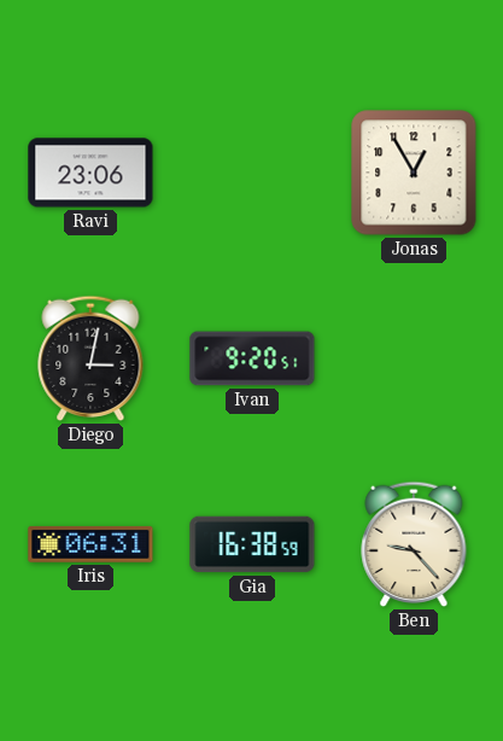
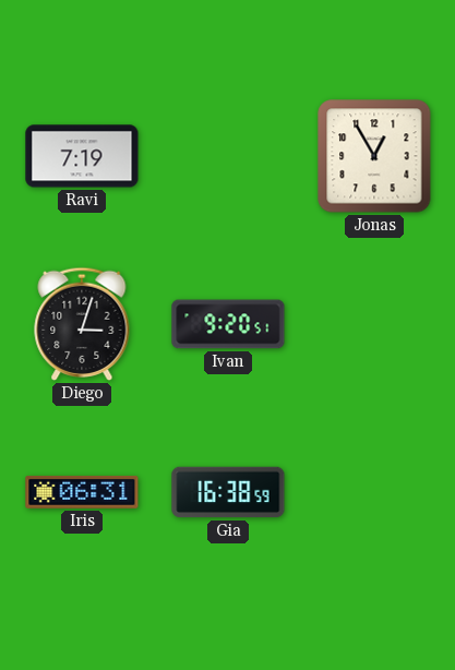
Ravi: 23:06 -> 7:19 (82, 156)
Diego: 3:02 -> 3:03 (82, 324)
Ben: 9:23 -> none (414, 544)
